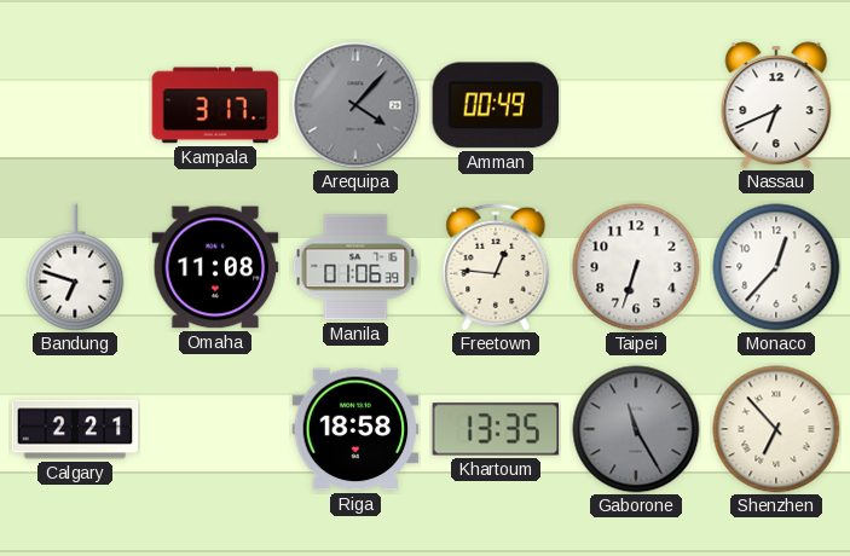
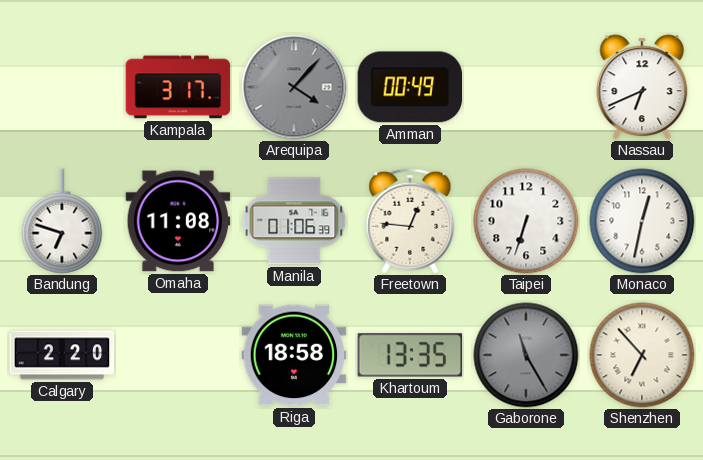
Monaco: 12:37 -> 12:32 (642, 221)
Calgary: 2:21 -> 2:20 (62, 355)
